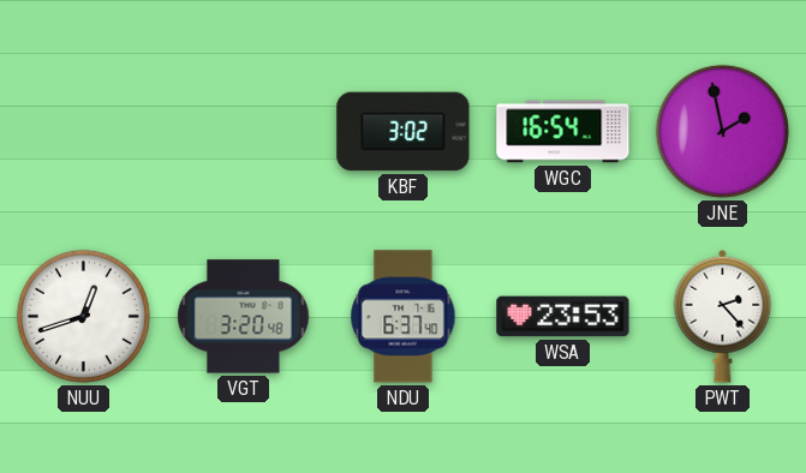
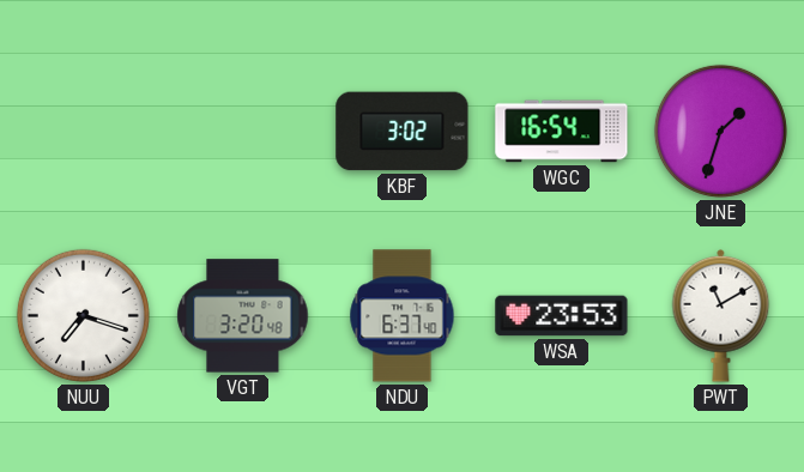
JNE: 1:58 -> 1:33 (720, 131)
NUU: 12:42 -> 7:18 (83, 315)
PWT: 2:23 -> 11:10 (721, 315)
